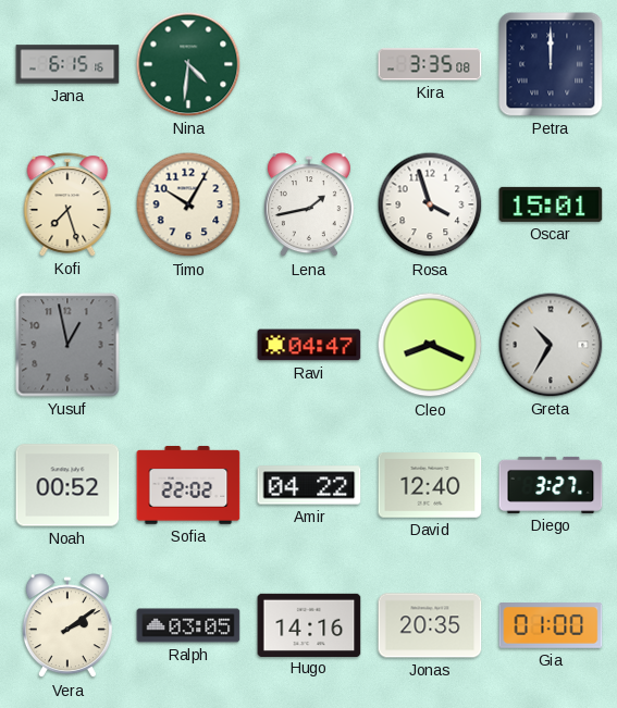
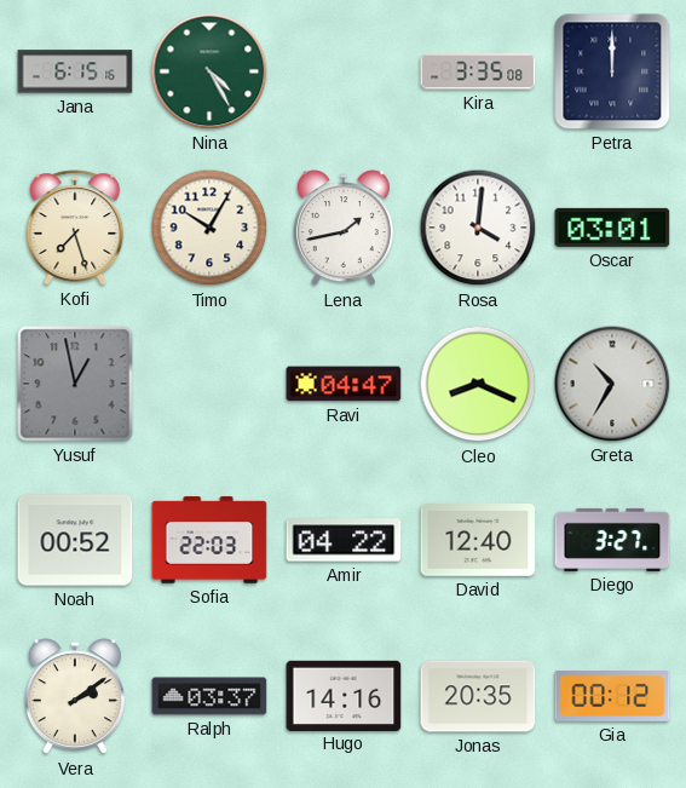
Nina: 4:31 -> 4:25 (209, 71)
Rosa: 3:57 -> 4:01 (478, 228)
Oscar: 15:01 -> 03:01 (612, 228)
Sofia: 22:02 -> 22:03 (209, 540)
Ralph: 03:05 -> 03:37 (209, 696)
Gia: 01:00 -> 00:12 (612, 697)
